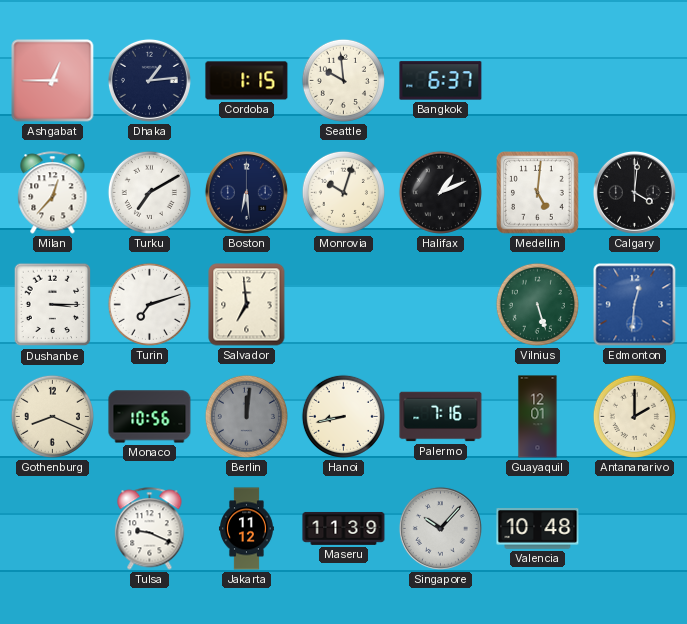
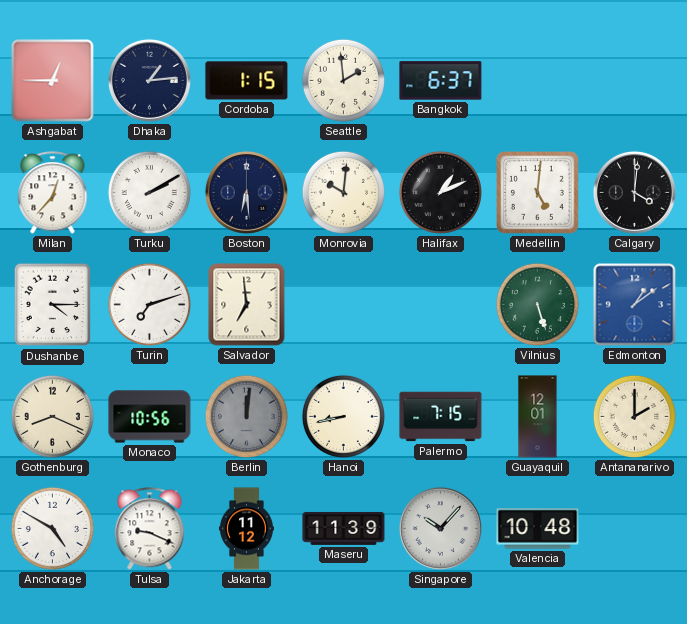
Seattle: 9:59 -> 1:59 (343, 80)
Turku: 7:10 -> 2:10 (149, 192)
Monrovia: 10:03 -> 10:01 (343, 192)
Dushanbe: 3:15 -> 4:15 (53, 305)
Edmonton: 12:31 -> 1:09 (635, 305)
Palermo: 7:16 -> 7:15 (441, 417)
Anchorage: none -> 4:50 (52, 528)
